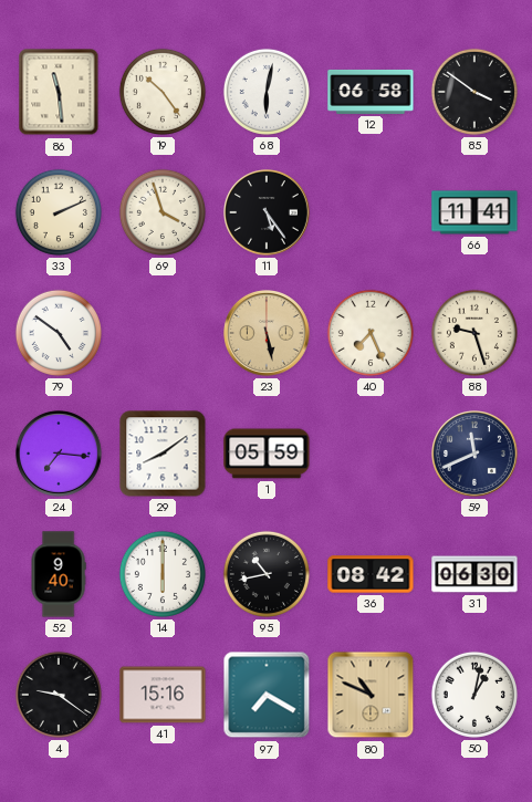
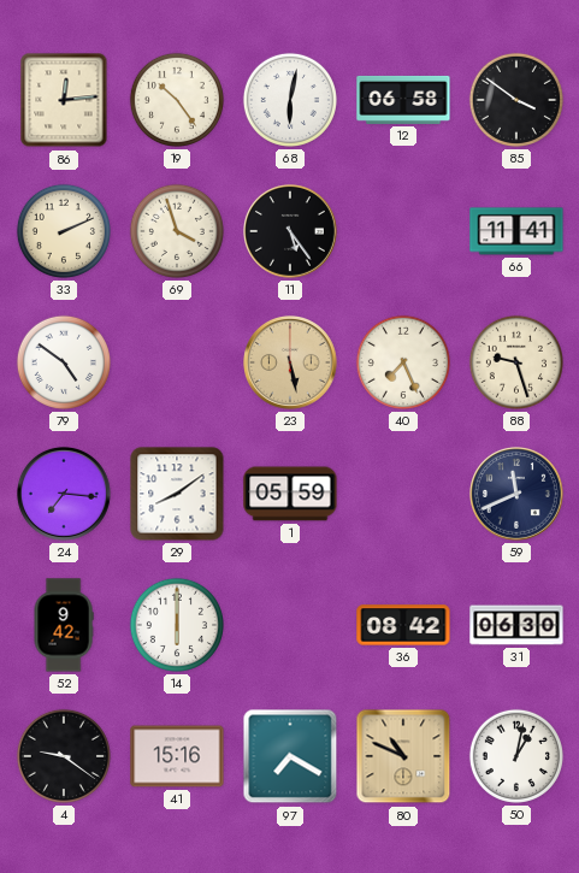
86: 11:29 -> 12:14 (64, 100)
52: 9:40 -> 9:42 (64, 625)
95: 10:43 -> none (267, 574)
